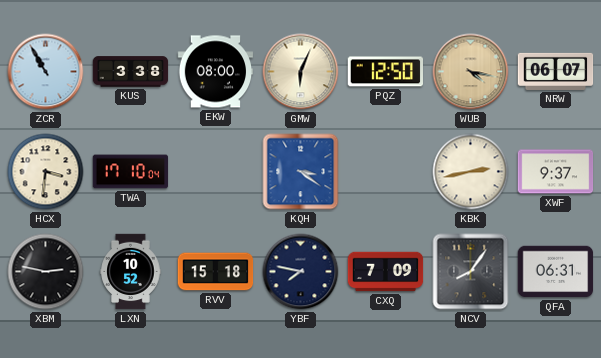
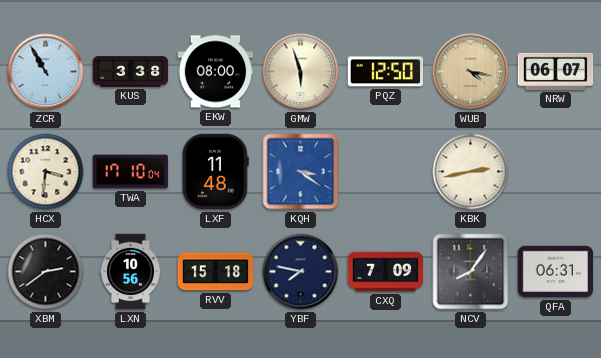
GMW: 6:04 -> 5:57 (301, 72)
LXF: none -> 11:48 (215, 172)
XWF: 9:37 -> none (556, 172)
XBM: 2:47 -> 2:39 (46, 272)
LXN: 10:52 -> 10:56 (131, 272)
